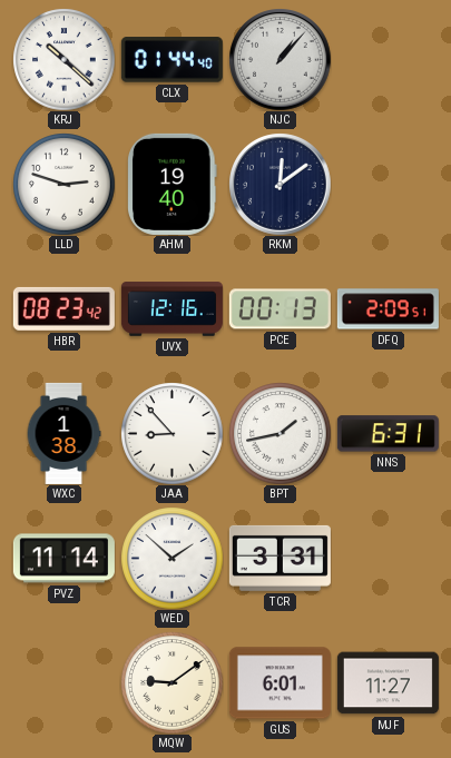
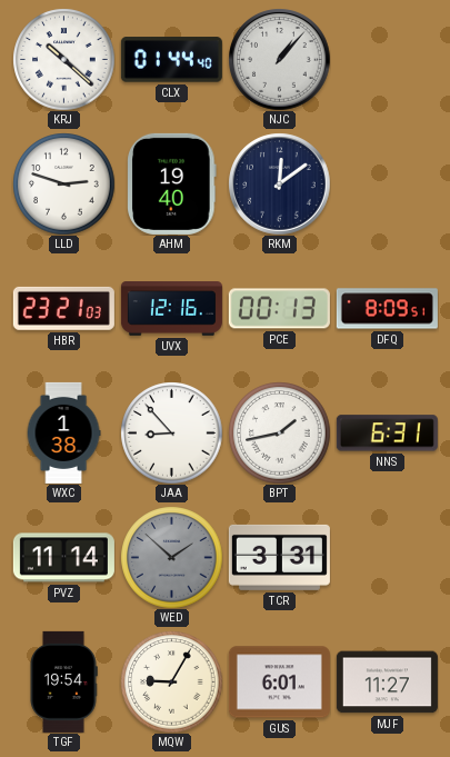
HBR: 08:23 -> 23:21 (63, 308)
DFQ: 2:09 -> 8:09 (387, 309)
WED dial: white -> grey (171, 557)
TGF: none -> 19:54 (63, 681)
MQW: 9:09 -> 9:05 (171, 681)
